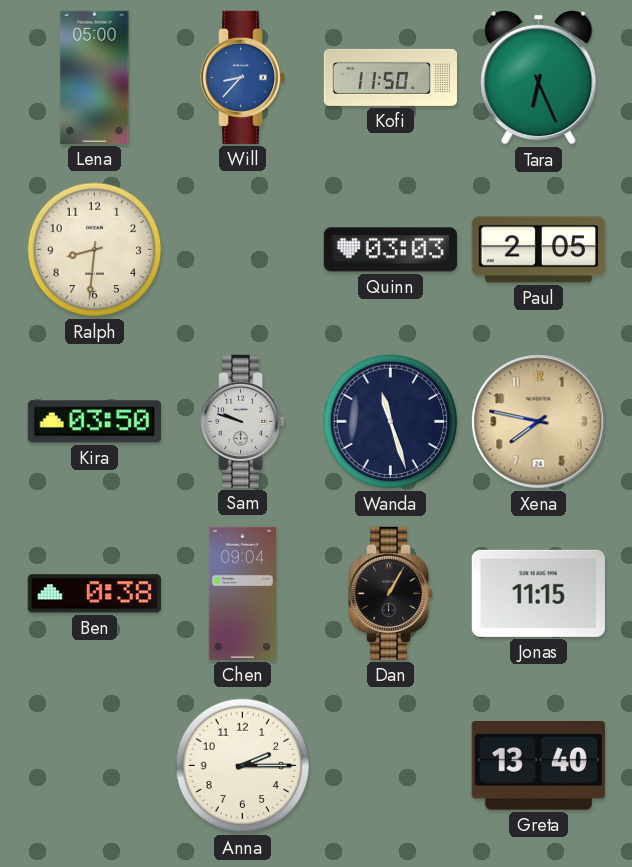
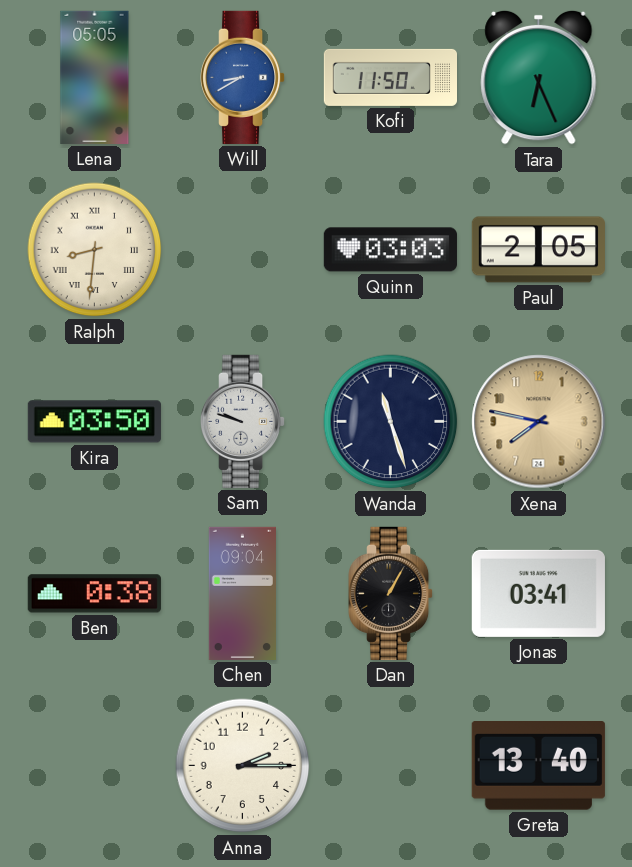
Lena: 05:00 -> 05:05 (95, 77)
Will: 8:37 -> 8:40 (244, 77)
Ralph numerals: Arabic -> Roman (95, 250)
Jonas: 11:15 -> 03:41 (538, 593)
